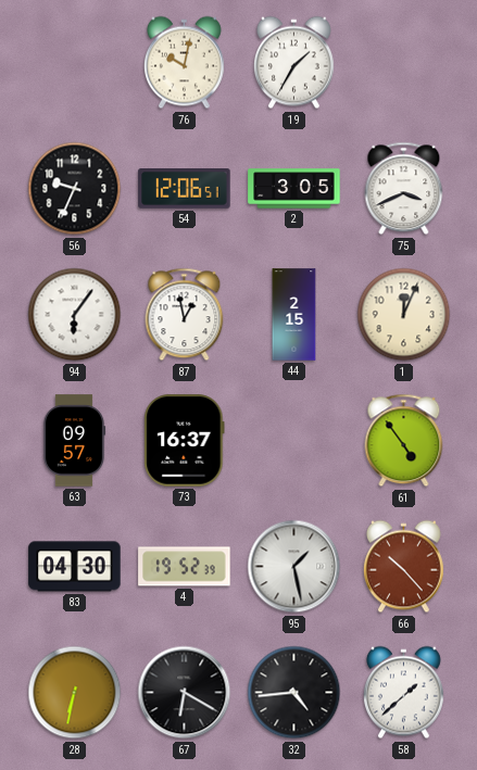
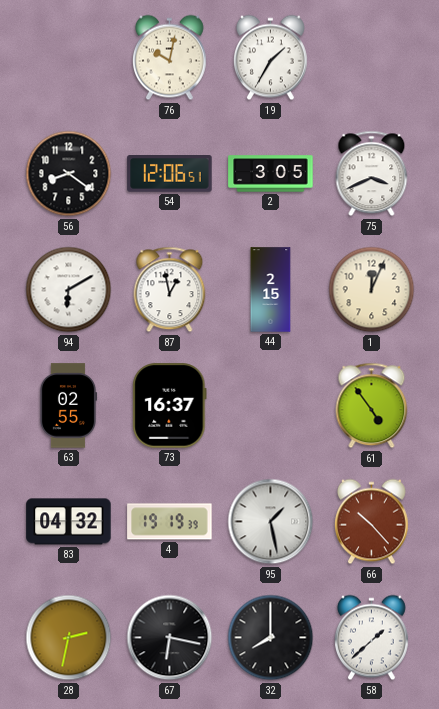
56: 9:34 -> 8:21 (69, 174)
94: 6:06 -> 6:10 (69, 290)
63: 09:57 -> 02:55 (68, 406)
83: 04:30 -> 04:32 (69, 522)
4: 19:52 -> 19:19 (170, 522)
28: 6:32 -> 2:32 (69, 638)
67: 6:20 -> 6:17 (170, 638)
32: 4:44 -> 8:00 (271, 638)
